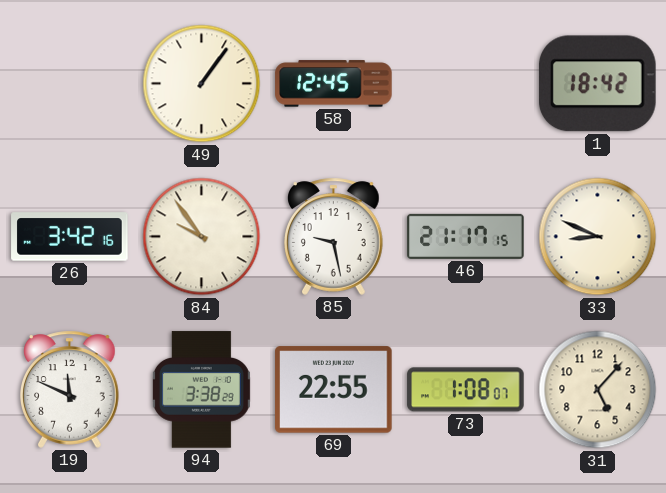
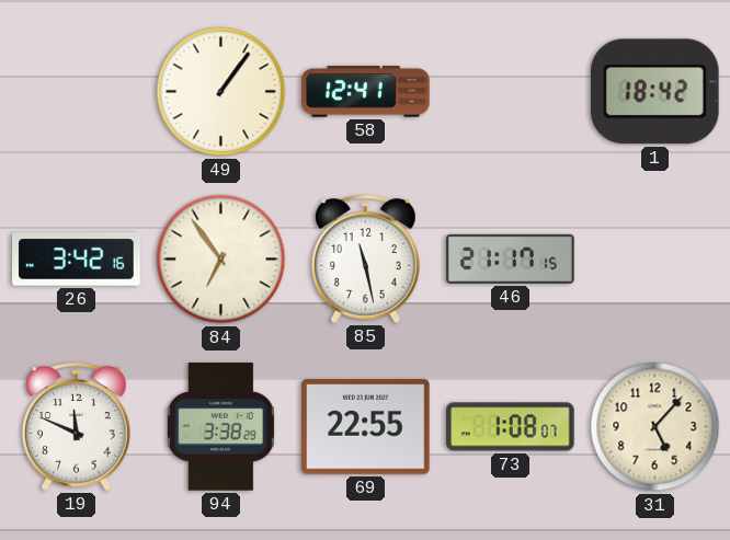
58: 12:45 -> 12:41 (366, 92)
84: 9:54 -> 6:54 (221, 260)
85: 9:28 -> 11:28 (366, 258)
33: 8:49 -> none (598, 237)
